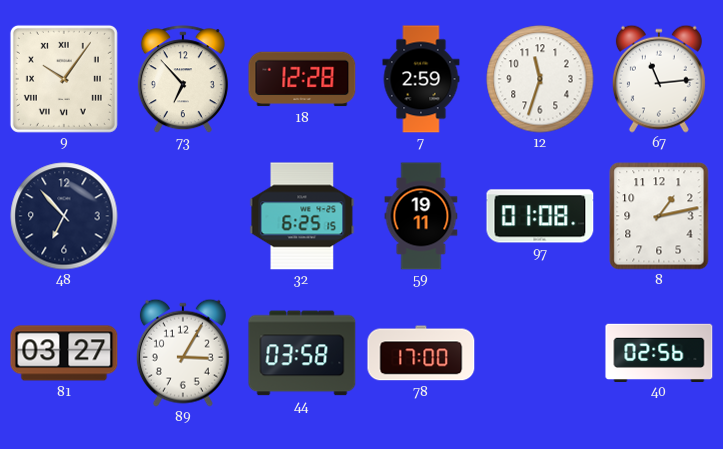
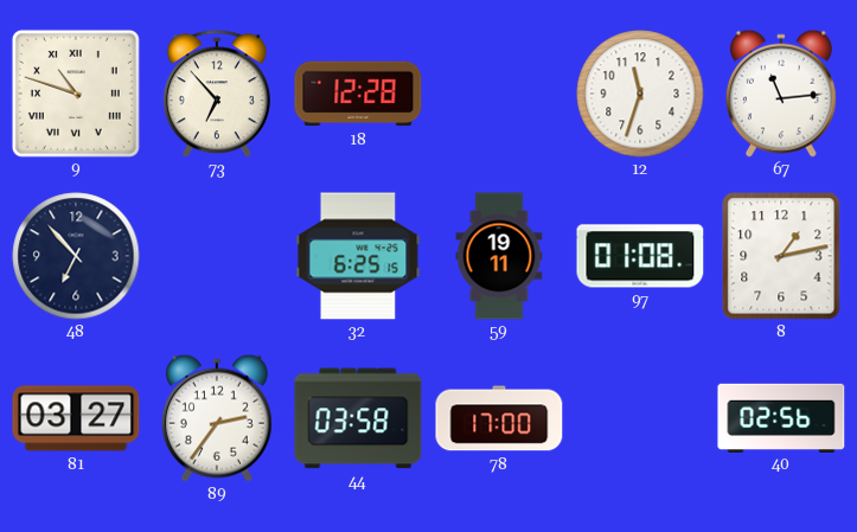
9: 10:06 -> 10:48 (76, 94)
7: 2:59 -> none (421, 79)
89: 3:05 -> 2:36 (217, 418)
